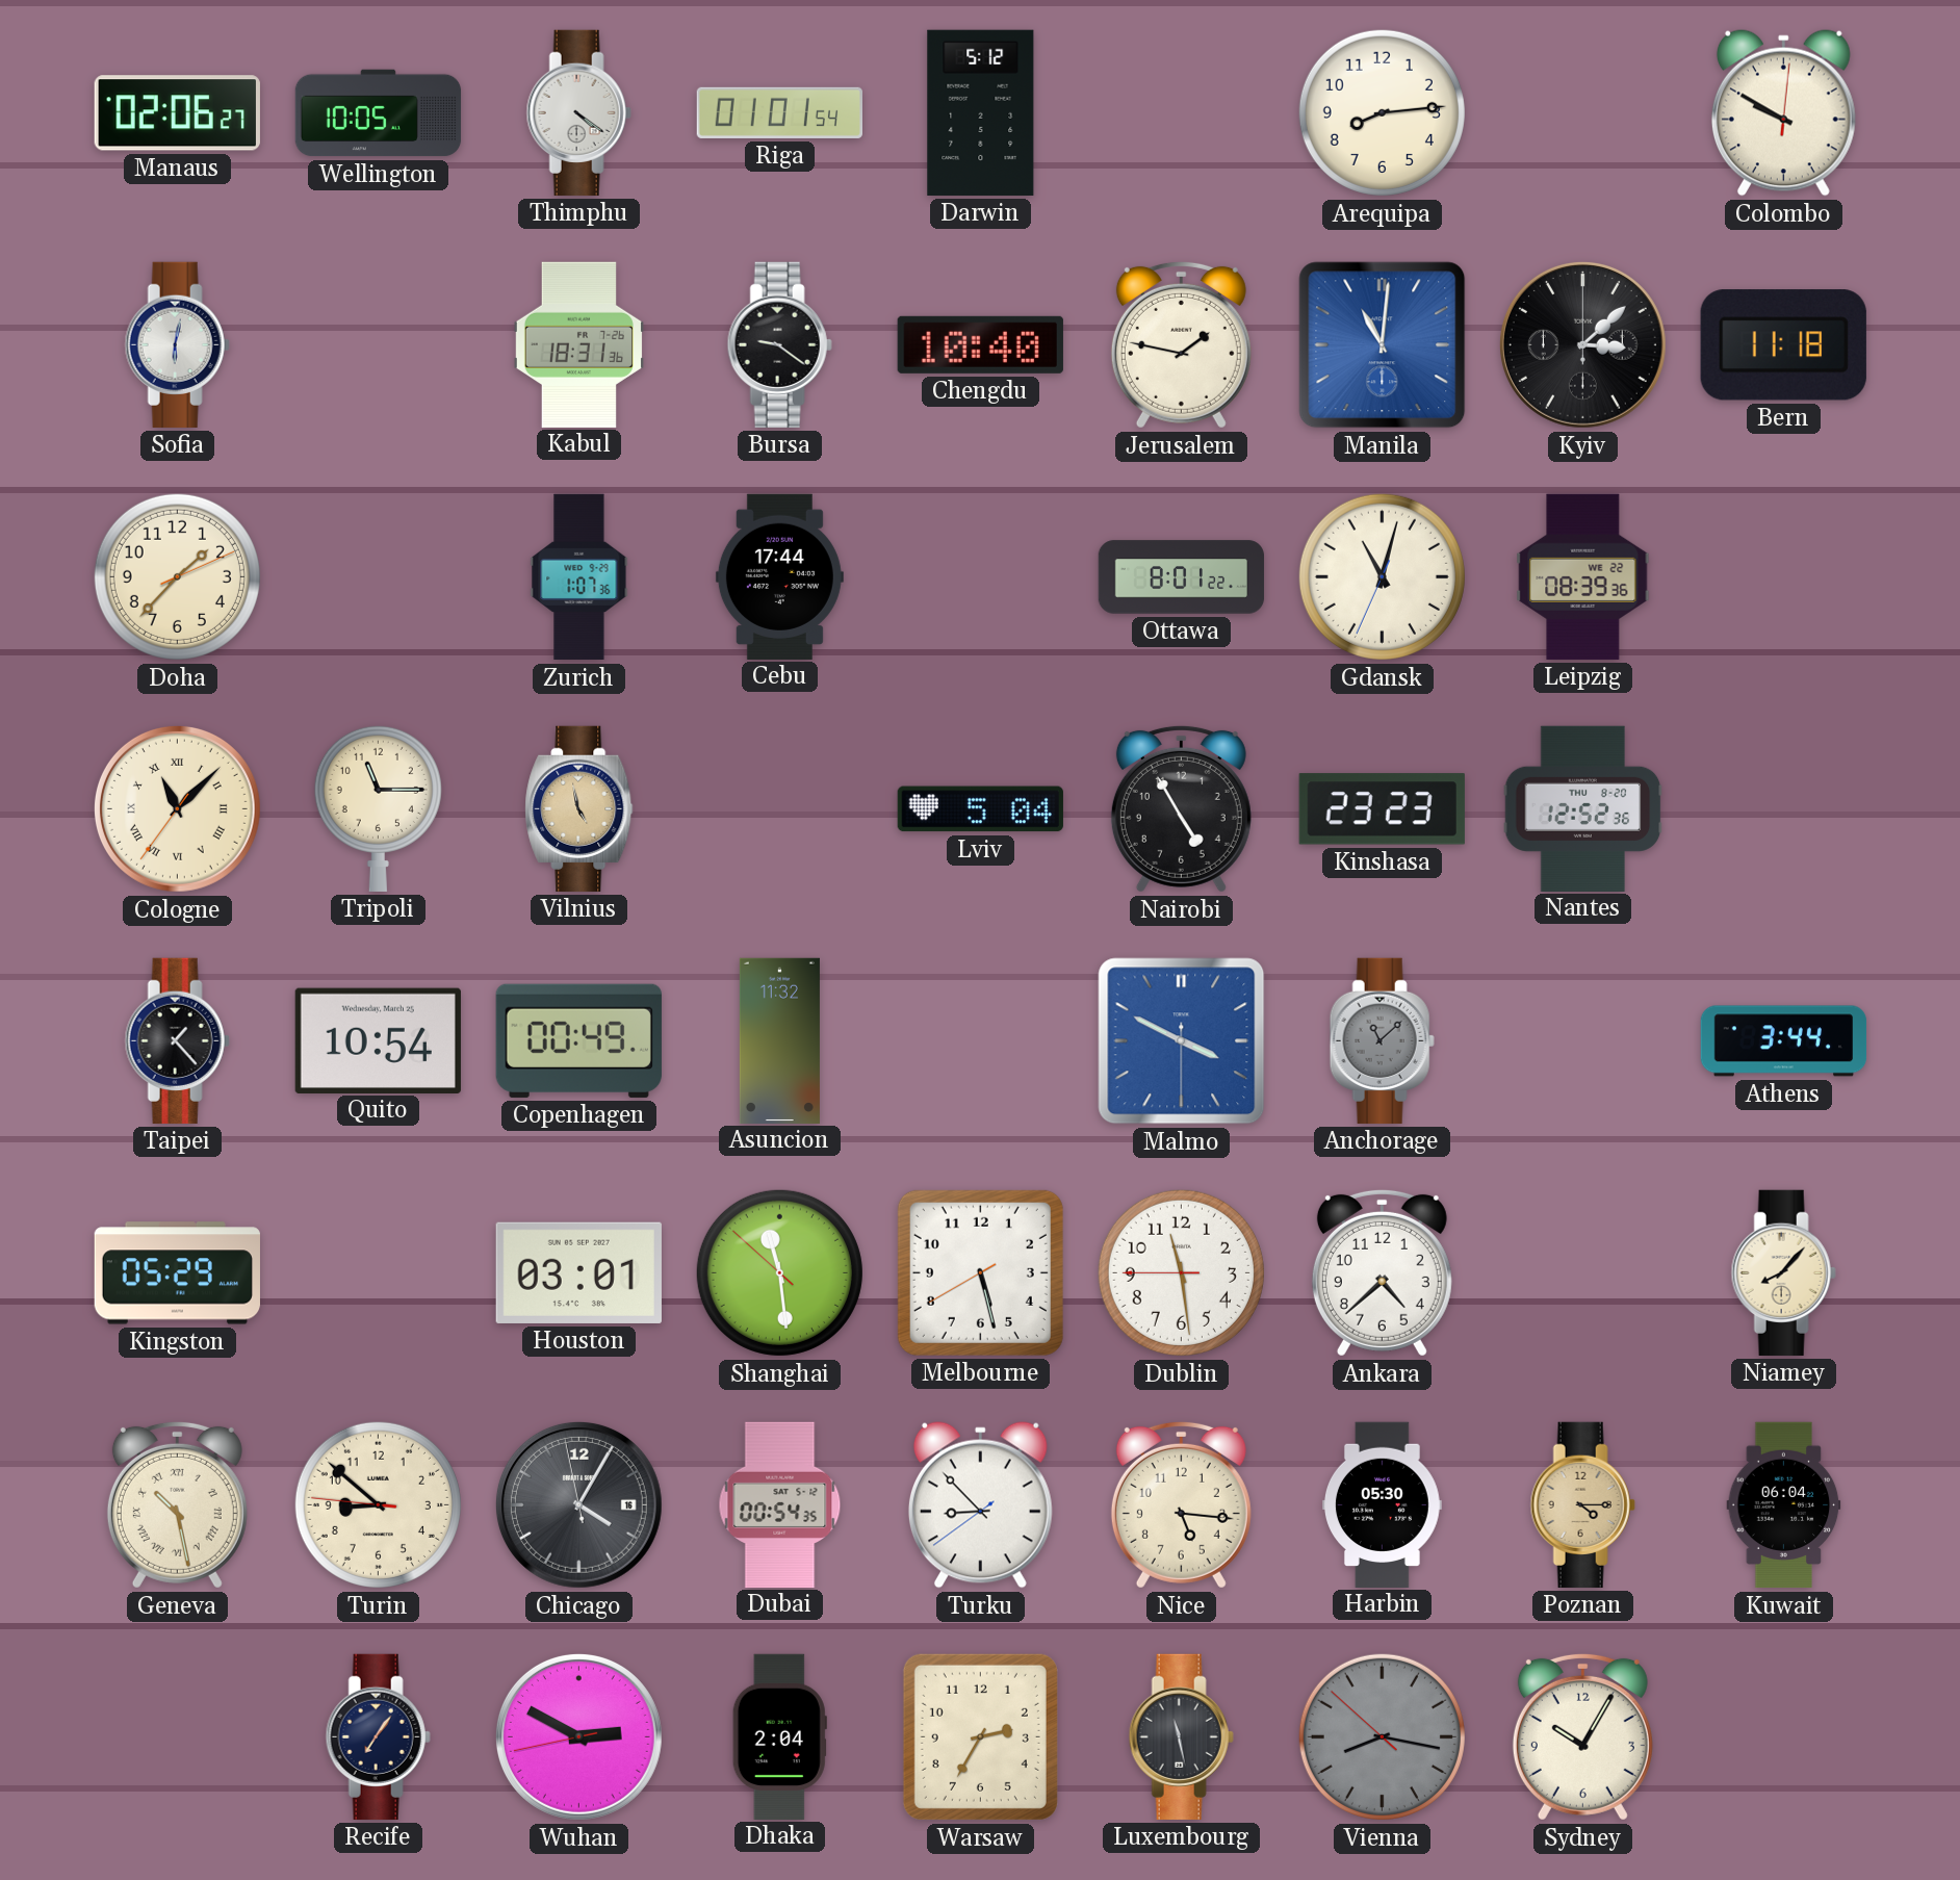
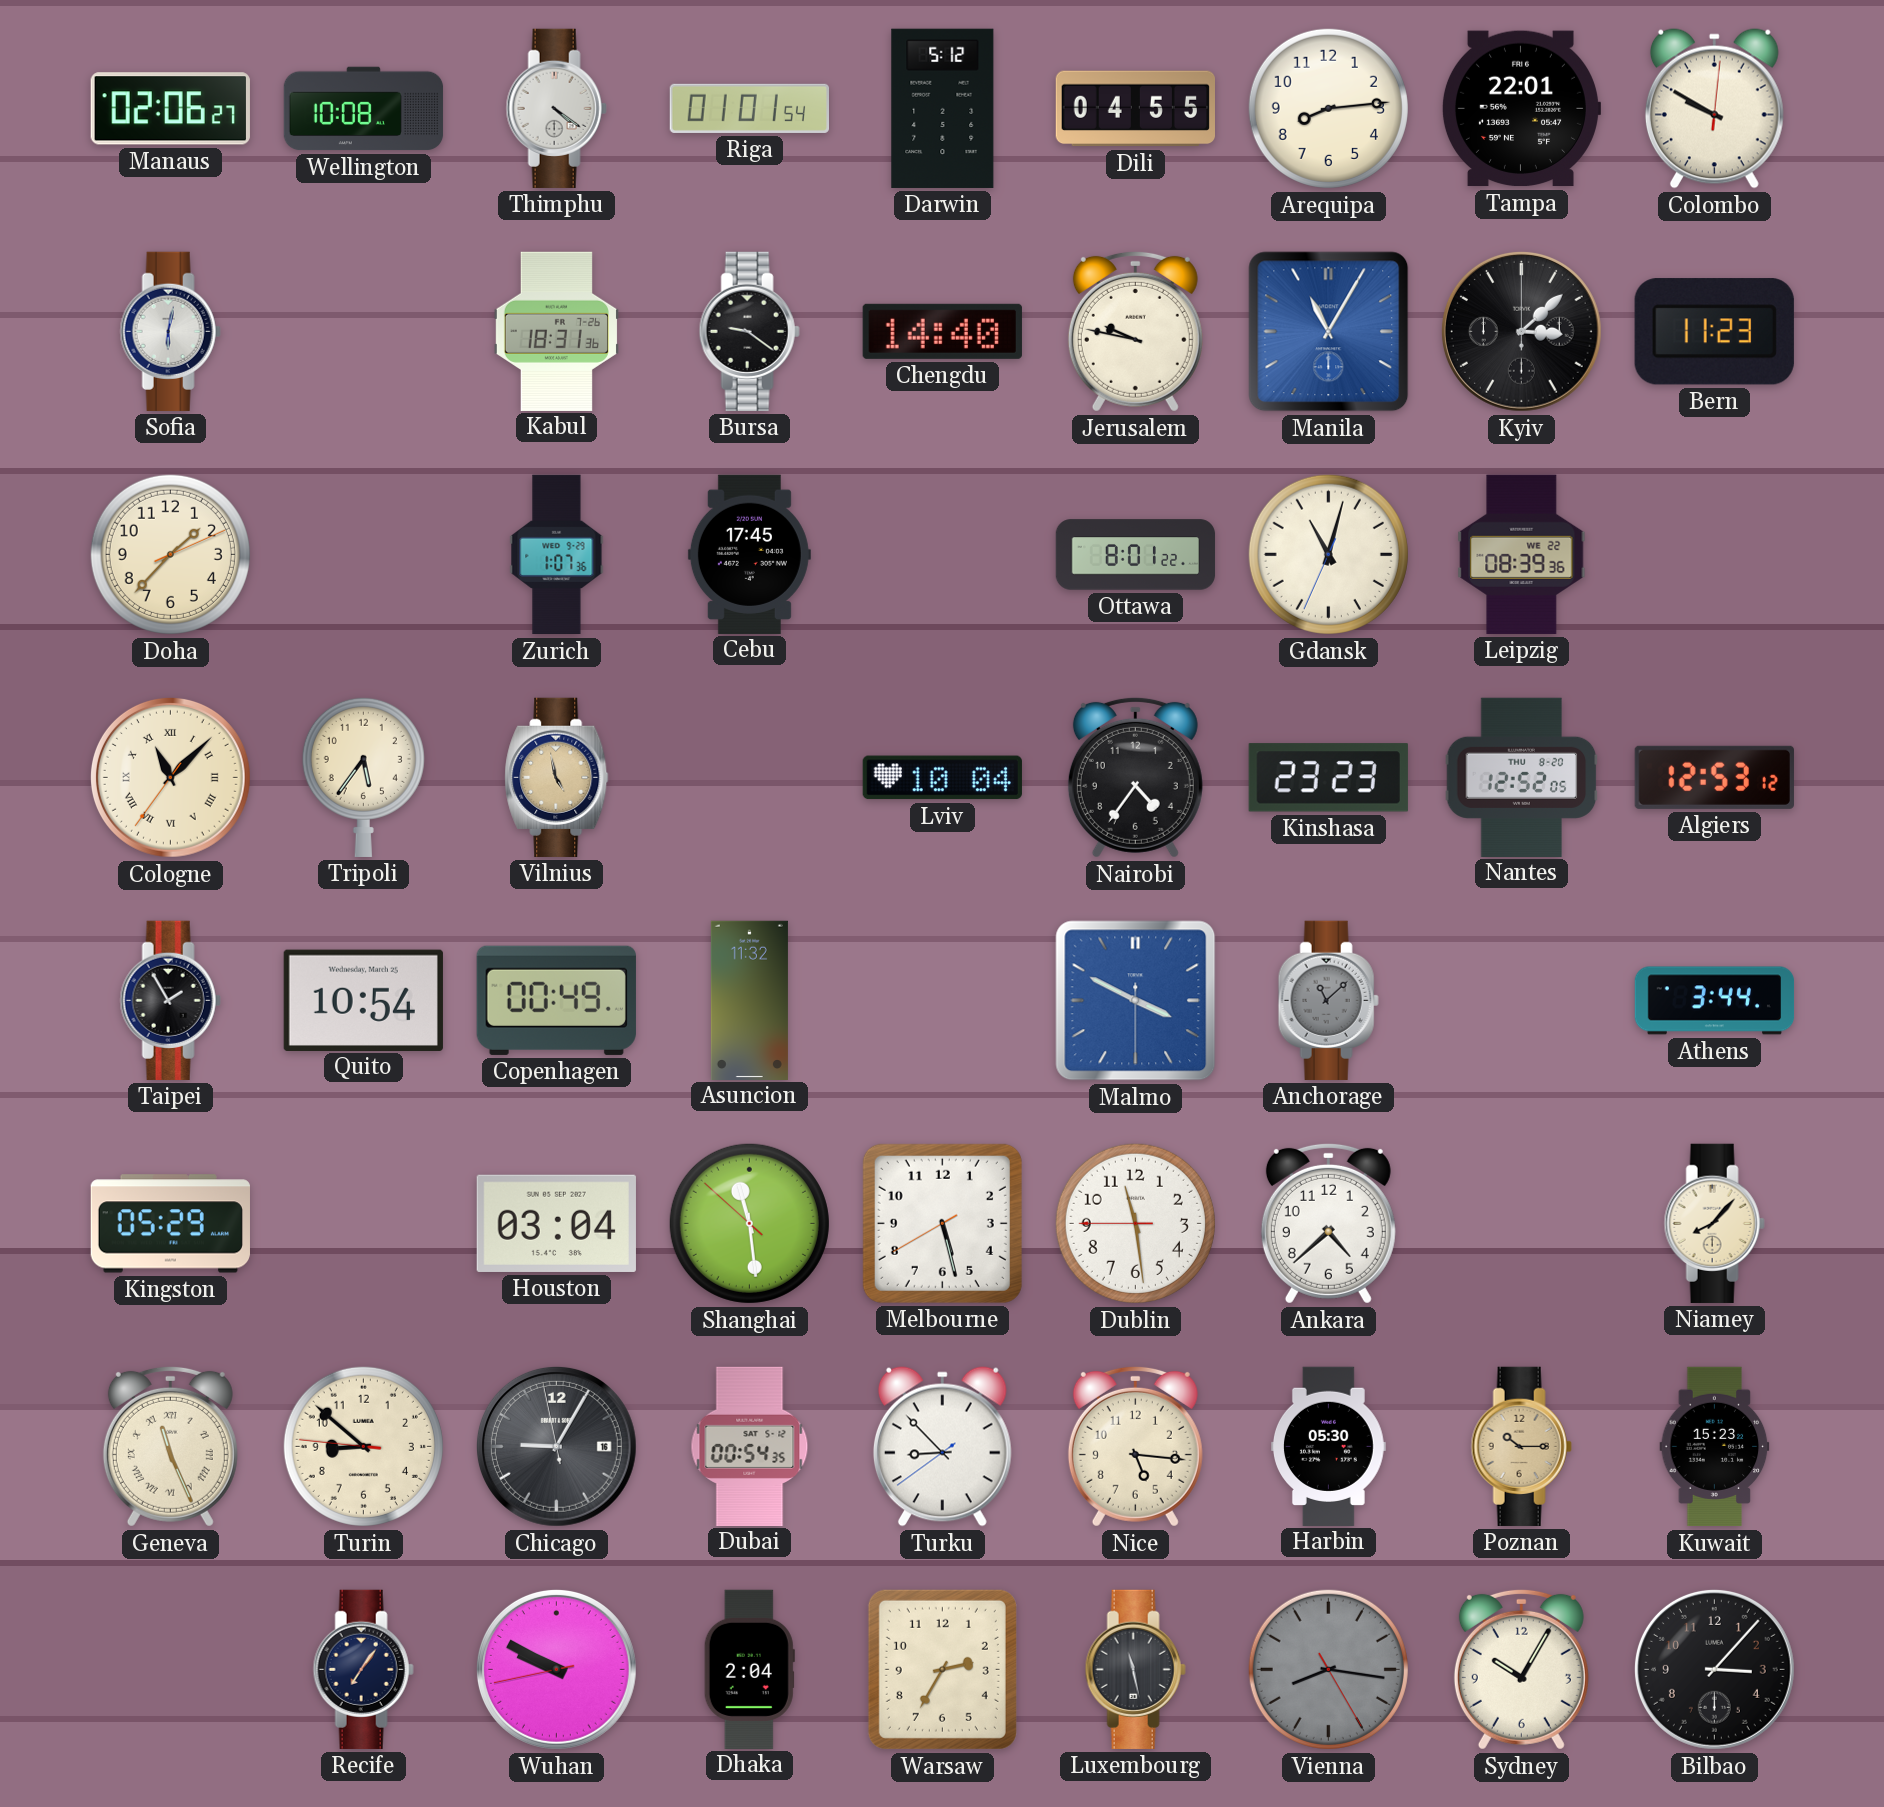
Wellington: 10:05 -> 10:08 (364, 109)
Dili: none -> 04:55 (1135, 109)
Tampa: none -> 22:01 (1521, 109)
Chengdu: 10:40 -> 14:40 (942, 331)
Jerusalem: 1:47 -> 9:47 (1135, 331)
Manila: 11:01 -> 11:05 (1329, 332)
Bern: 11:18 -> 11:23 (1714, 332)
Cebu: 17:44 -> 17:45 (749, 554)
Tripoli: 11:15 -> 5:36 (363, 777)
Lviv: 5:04 -> 10:04 (942, 778)
Nairobi: 4:55 -> 4:36 (1135, 777)
Nantes: 12:52:36 -> 12:52:05 (1522, 777)
Algiers: none -> 12:53 (1714, 777)
Taipei: 1:23 -> 1:55 (170, 1000)
Houston: 03:01 -> 03:04 (556, 1223)
Geneva: 10:28 -> 11:26 (170, 1446)
Chicago: 4:04 -> 9:04 (556, 1446)
Poznan: 4:15 -> 10:15 (1521, 1446)
Kuwait: 06:04 -> 15:23 (1715, 1447)
Wuhan: 2:49 -> 9:49 (556, 1669)
Vienna: 8:16:52 -> 8:16:25 (1328, 1669)
Bilbao: none -> 3:07 (1714, 1669)
